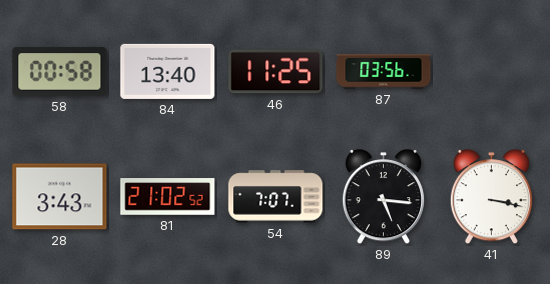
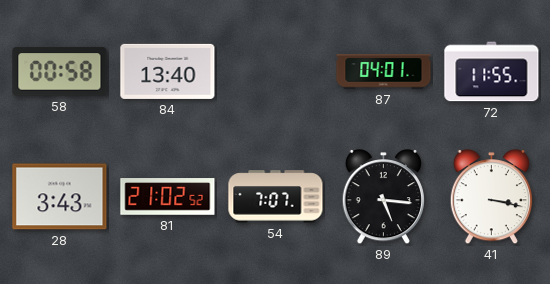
46: 11:25 -> none (276, 72)
87: 03:56 -> 04:01 (384, 72)
72: none -> 11:55 (492, 72)
